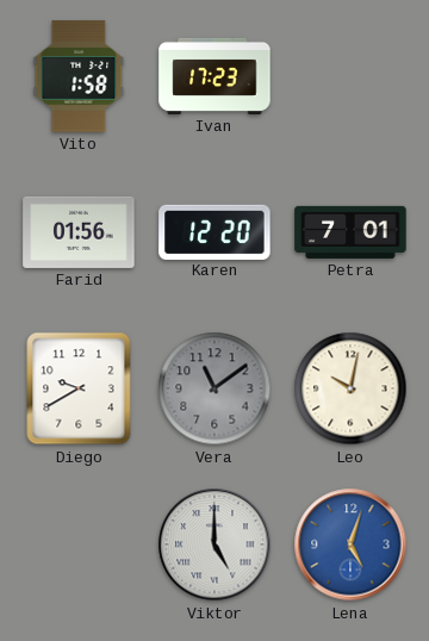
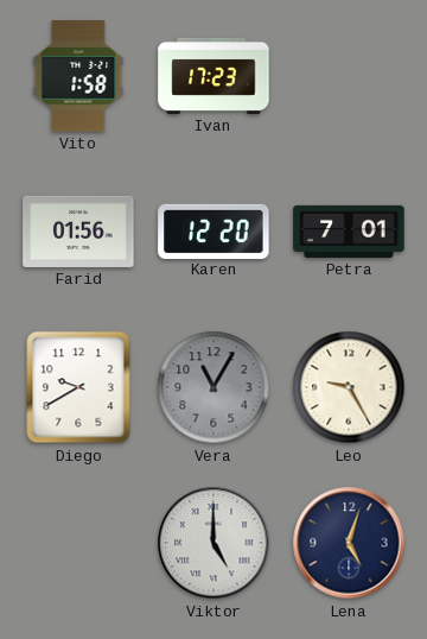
Vera: 11:09 -> 11:05 (213, 387)
Leo: 10:02 -> 9:25 (349, 387)
Lena dial: blue -> navy (349, 543)
